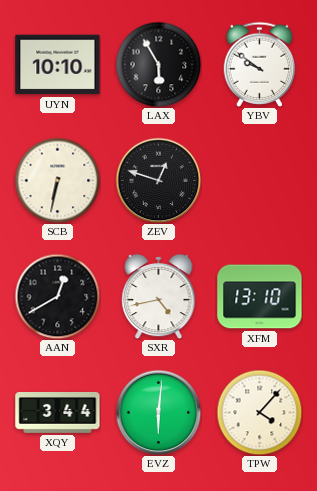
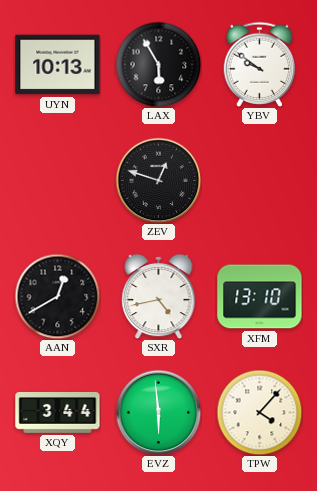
UYN: 10:10 -> 10:13 (58, 65)
SCB: 6:32 -> none (57, 180)
EVZ: 6:01 -> 5:59 (158, 412)
